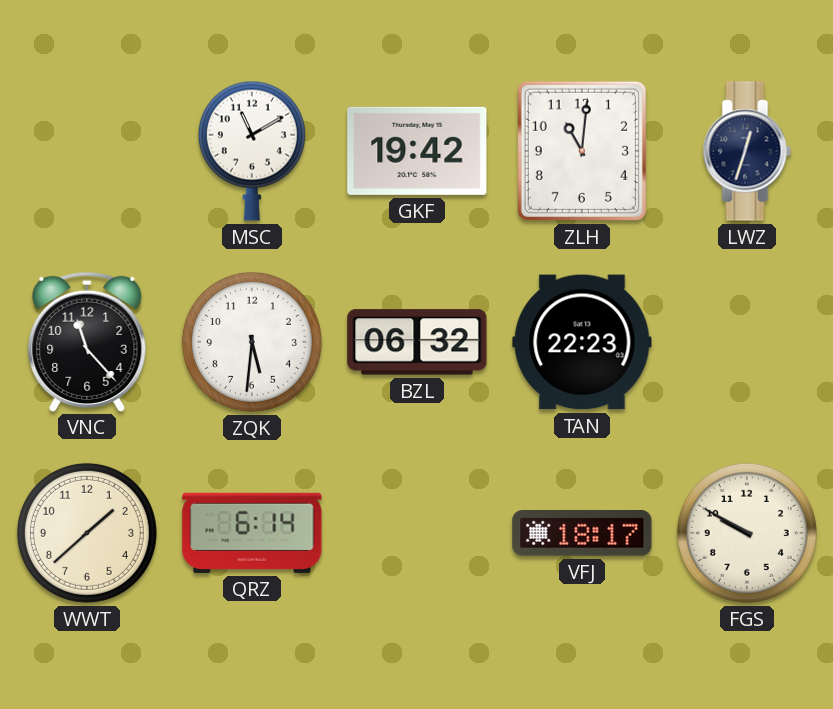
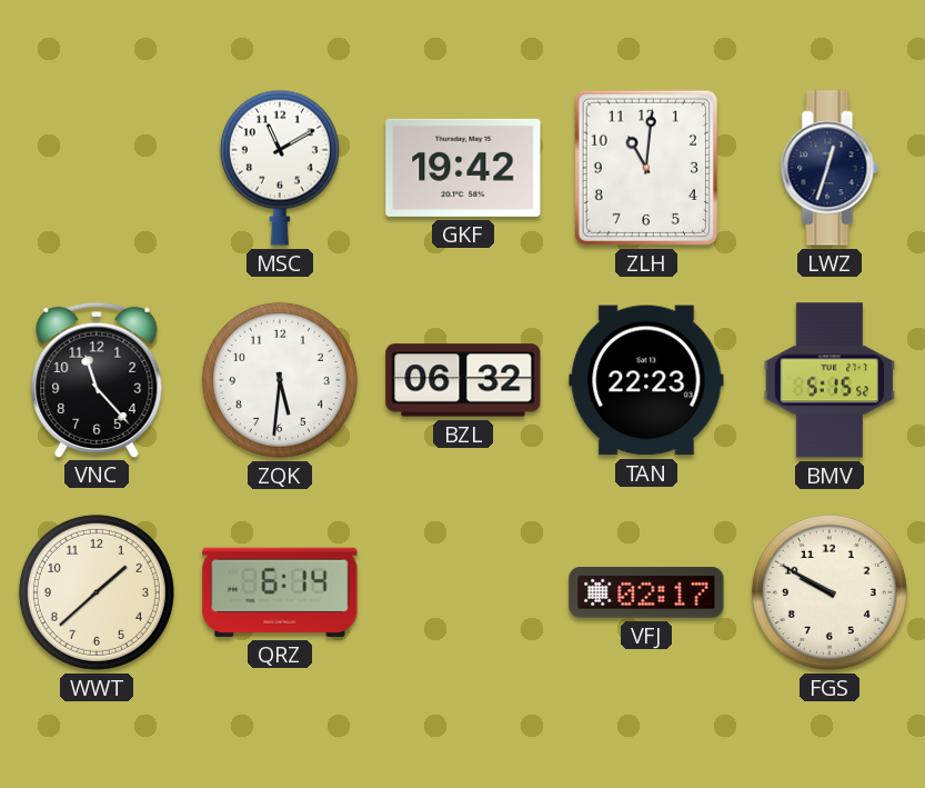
BMV: none -> 5:15 (830, 380)
VFJ: 18:17 -> 02:17 (646, 594)
